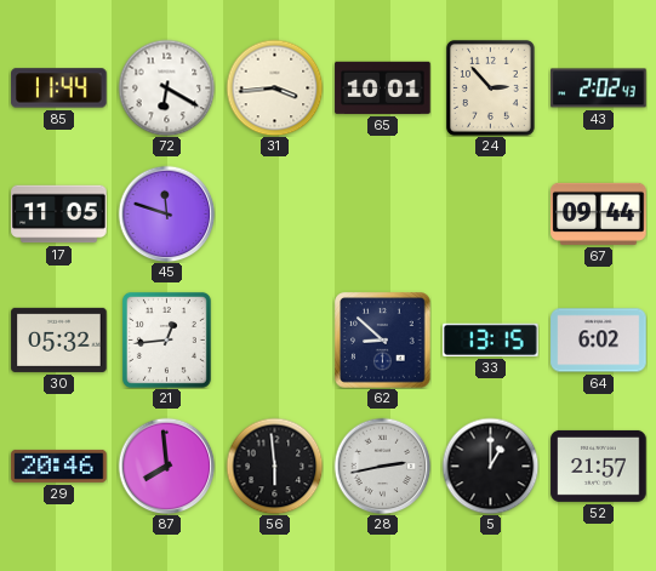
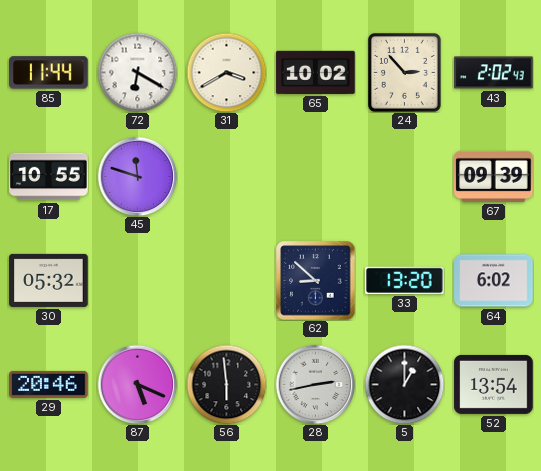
31: 3:44 -> 3:40 (226, 72)
65: 10:01 -> 10:02 (316, 72)
17: 11:05 -> 10:55 (49, 177)
67: 09:44 -> 09:39 (494, 176)
21: 12:44 -> none (166, 339)
33: 13:15 -> 13:20 (405, 280)
87: 7:59 -> 5:19 (137, 384)
52: 21:57 -> 13:54 (494, 384)
